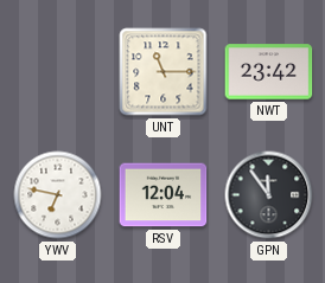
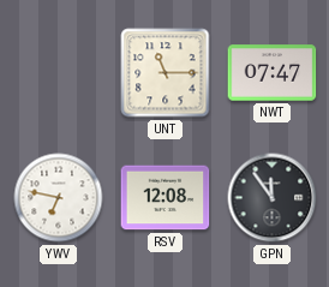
NWT: 23:42 -> 07:47 (273, 73)
RSV: 12:04 -> 12:08 (166, 198)
